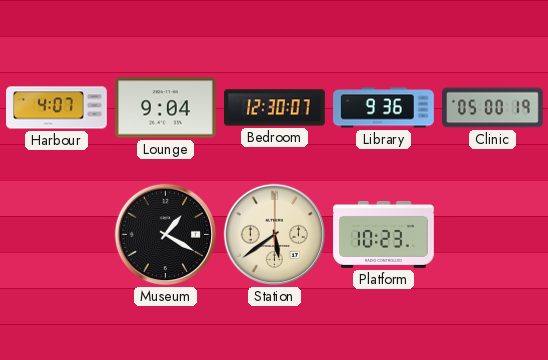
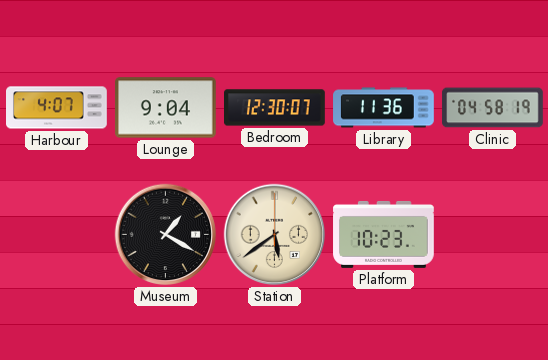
Library: 9:36 -> 11:36 (384, 108)
Clinic: 05:00 -> 04:58 (493, 108)
